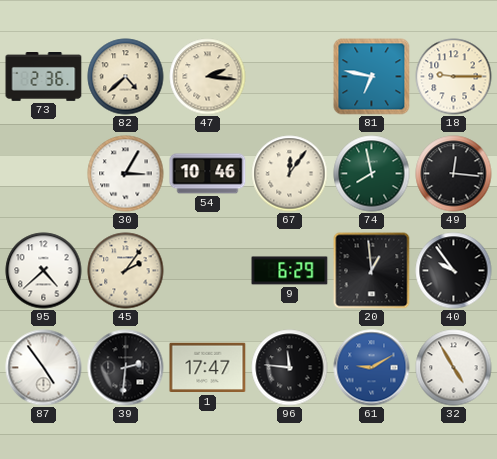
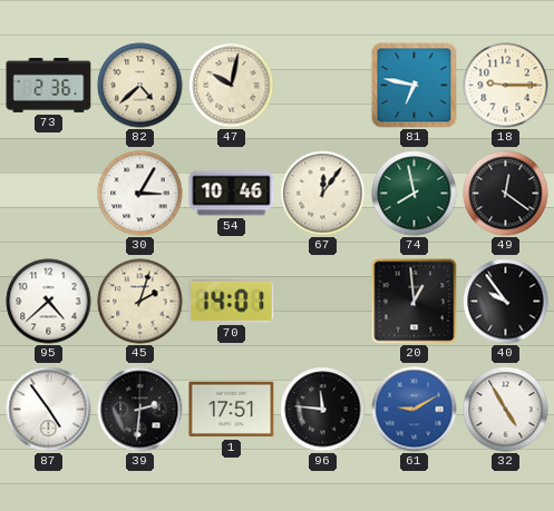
47: 2:16 -> 10:02 (232, 86)
49: 12:16 -> 12:21 (506, 194)
45: 2:06 -> 2:03 (140, 302)
70: none -> 14:01 (232, 302)
9: 6:29 -> none (290, 271)
1: 17:47 -> 17:51 (232, 410)
